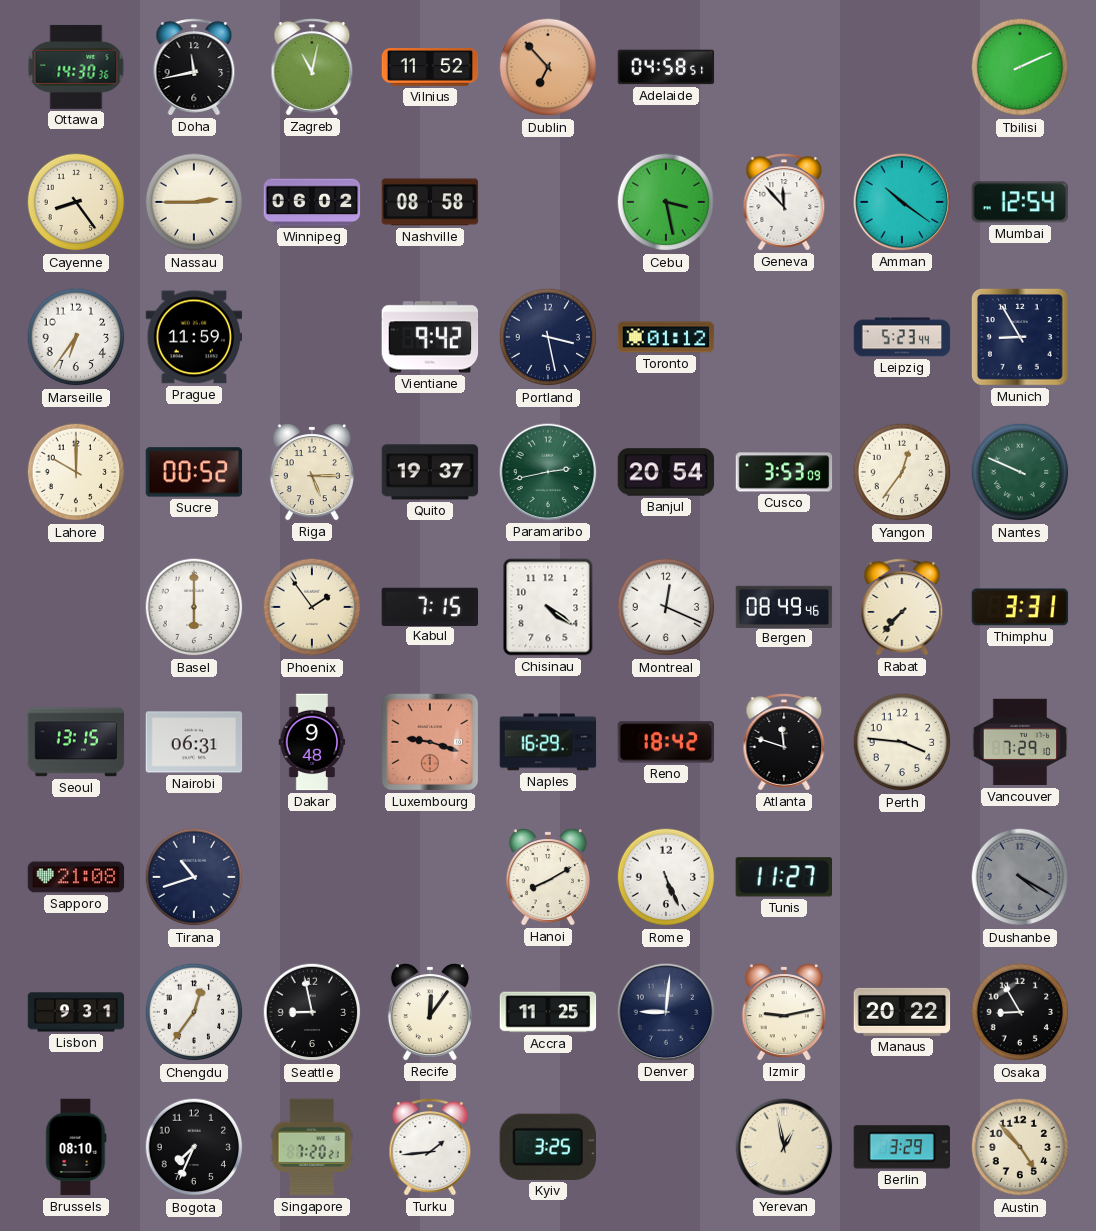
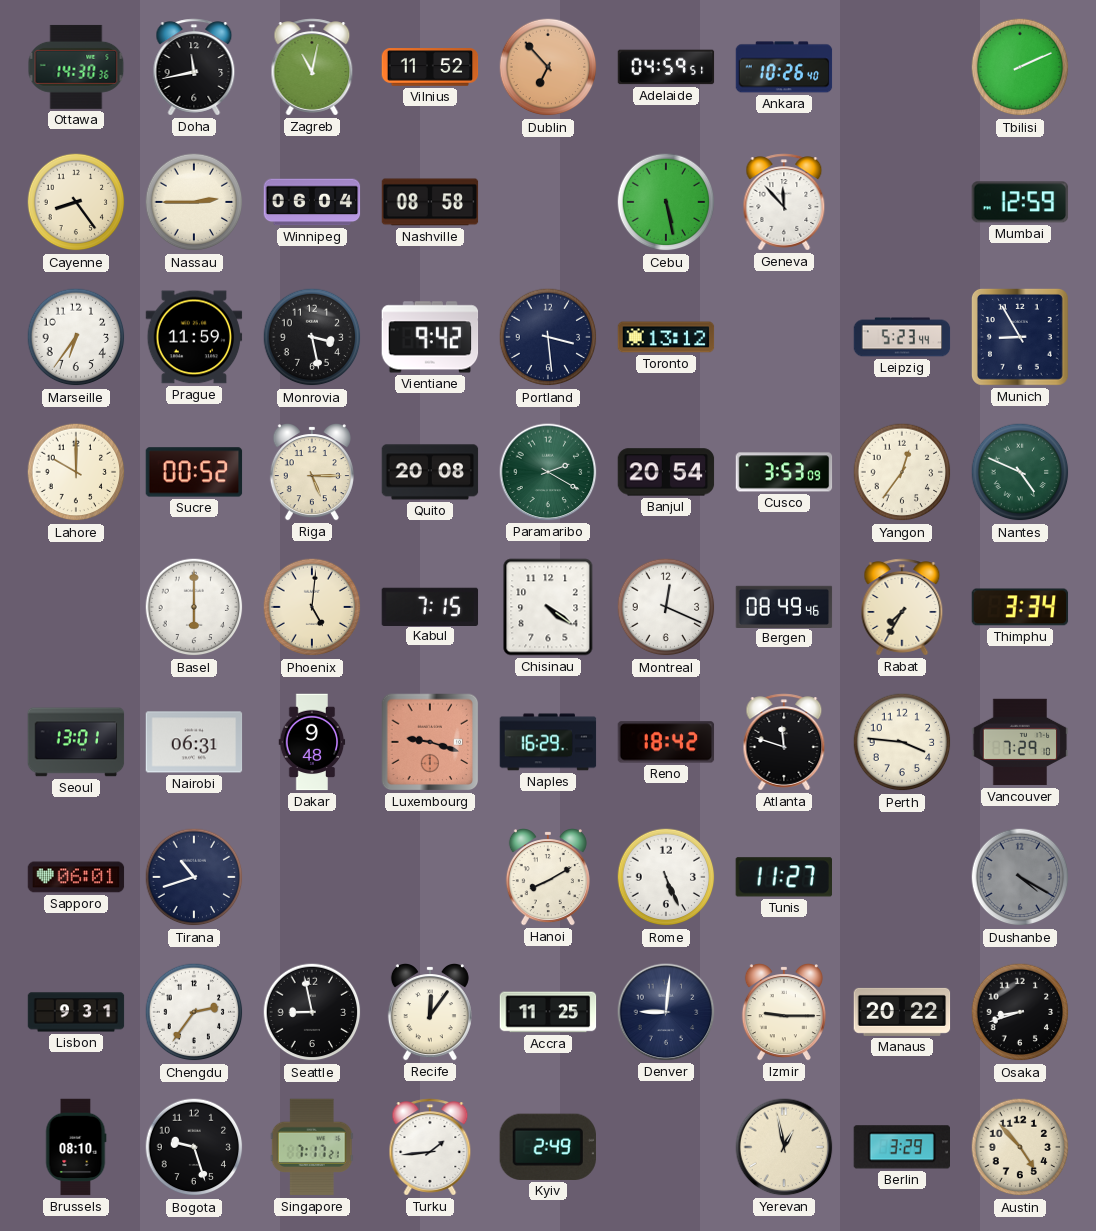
Adelaide: 04:58 -> 04:59 (666, 67)
Ankara: none -> 10:26 (784, 67)
Winnipeg: 06:02 -> 06:04 (312, 202)
Cebu: 3:28 -> 5:28 (666, 202)
Amman: 10:21 -> none (902, 202)
Mumbai: 12:54 -> 12:59 (1020, 202)
Monrovia: none -> 3:28 (312, 337)
Portland: 3:28 -> 3:29 (548, 337)
Toronto: 01:12 -> 13:12 (666, 337)
Quito: 19:37 -> 20:08 (430, 472)
Paramaribo: 2:43 -> 2:20 (548, 472)
Nantes: 9:49 -> 4:49 (1020, 472)
Phoenix: 1:54 -> 5:01 (312, 607)
Rabat: 7:37 -> 7:35 (902, 607)
Thimphu: 3:31 -> 3:34 (1020, 607)
Seoul: 13:15 -> 13:01 (76, 742)
Sapporo: 21:08 -> 06:01 (76, 877)
Chengdu: 12:36 -> 2:36 (194, 1012)
Izmir: 9:13 -> 9:15 (784, 1013)
Osaka: 8:55 -> 8:42 (1020, 1012)
Bogota: 7:34 -> 9:27 (194, 1147)
Singapore: 7:20 -> 7:17 (312, 1147)
Kyiv: 3:25 -> 2:49 (548, 1147)
